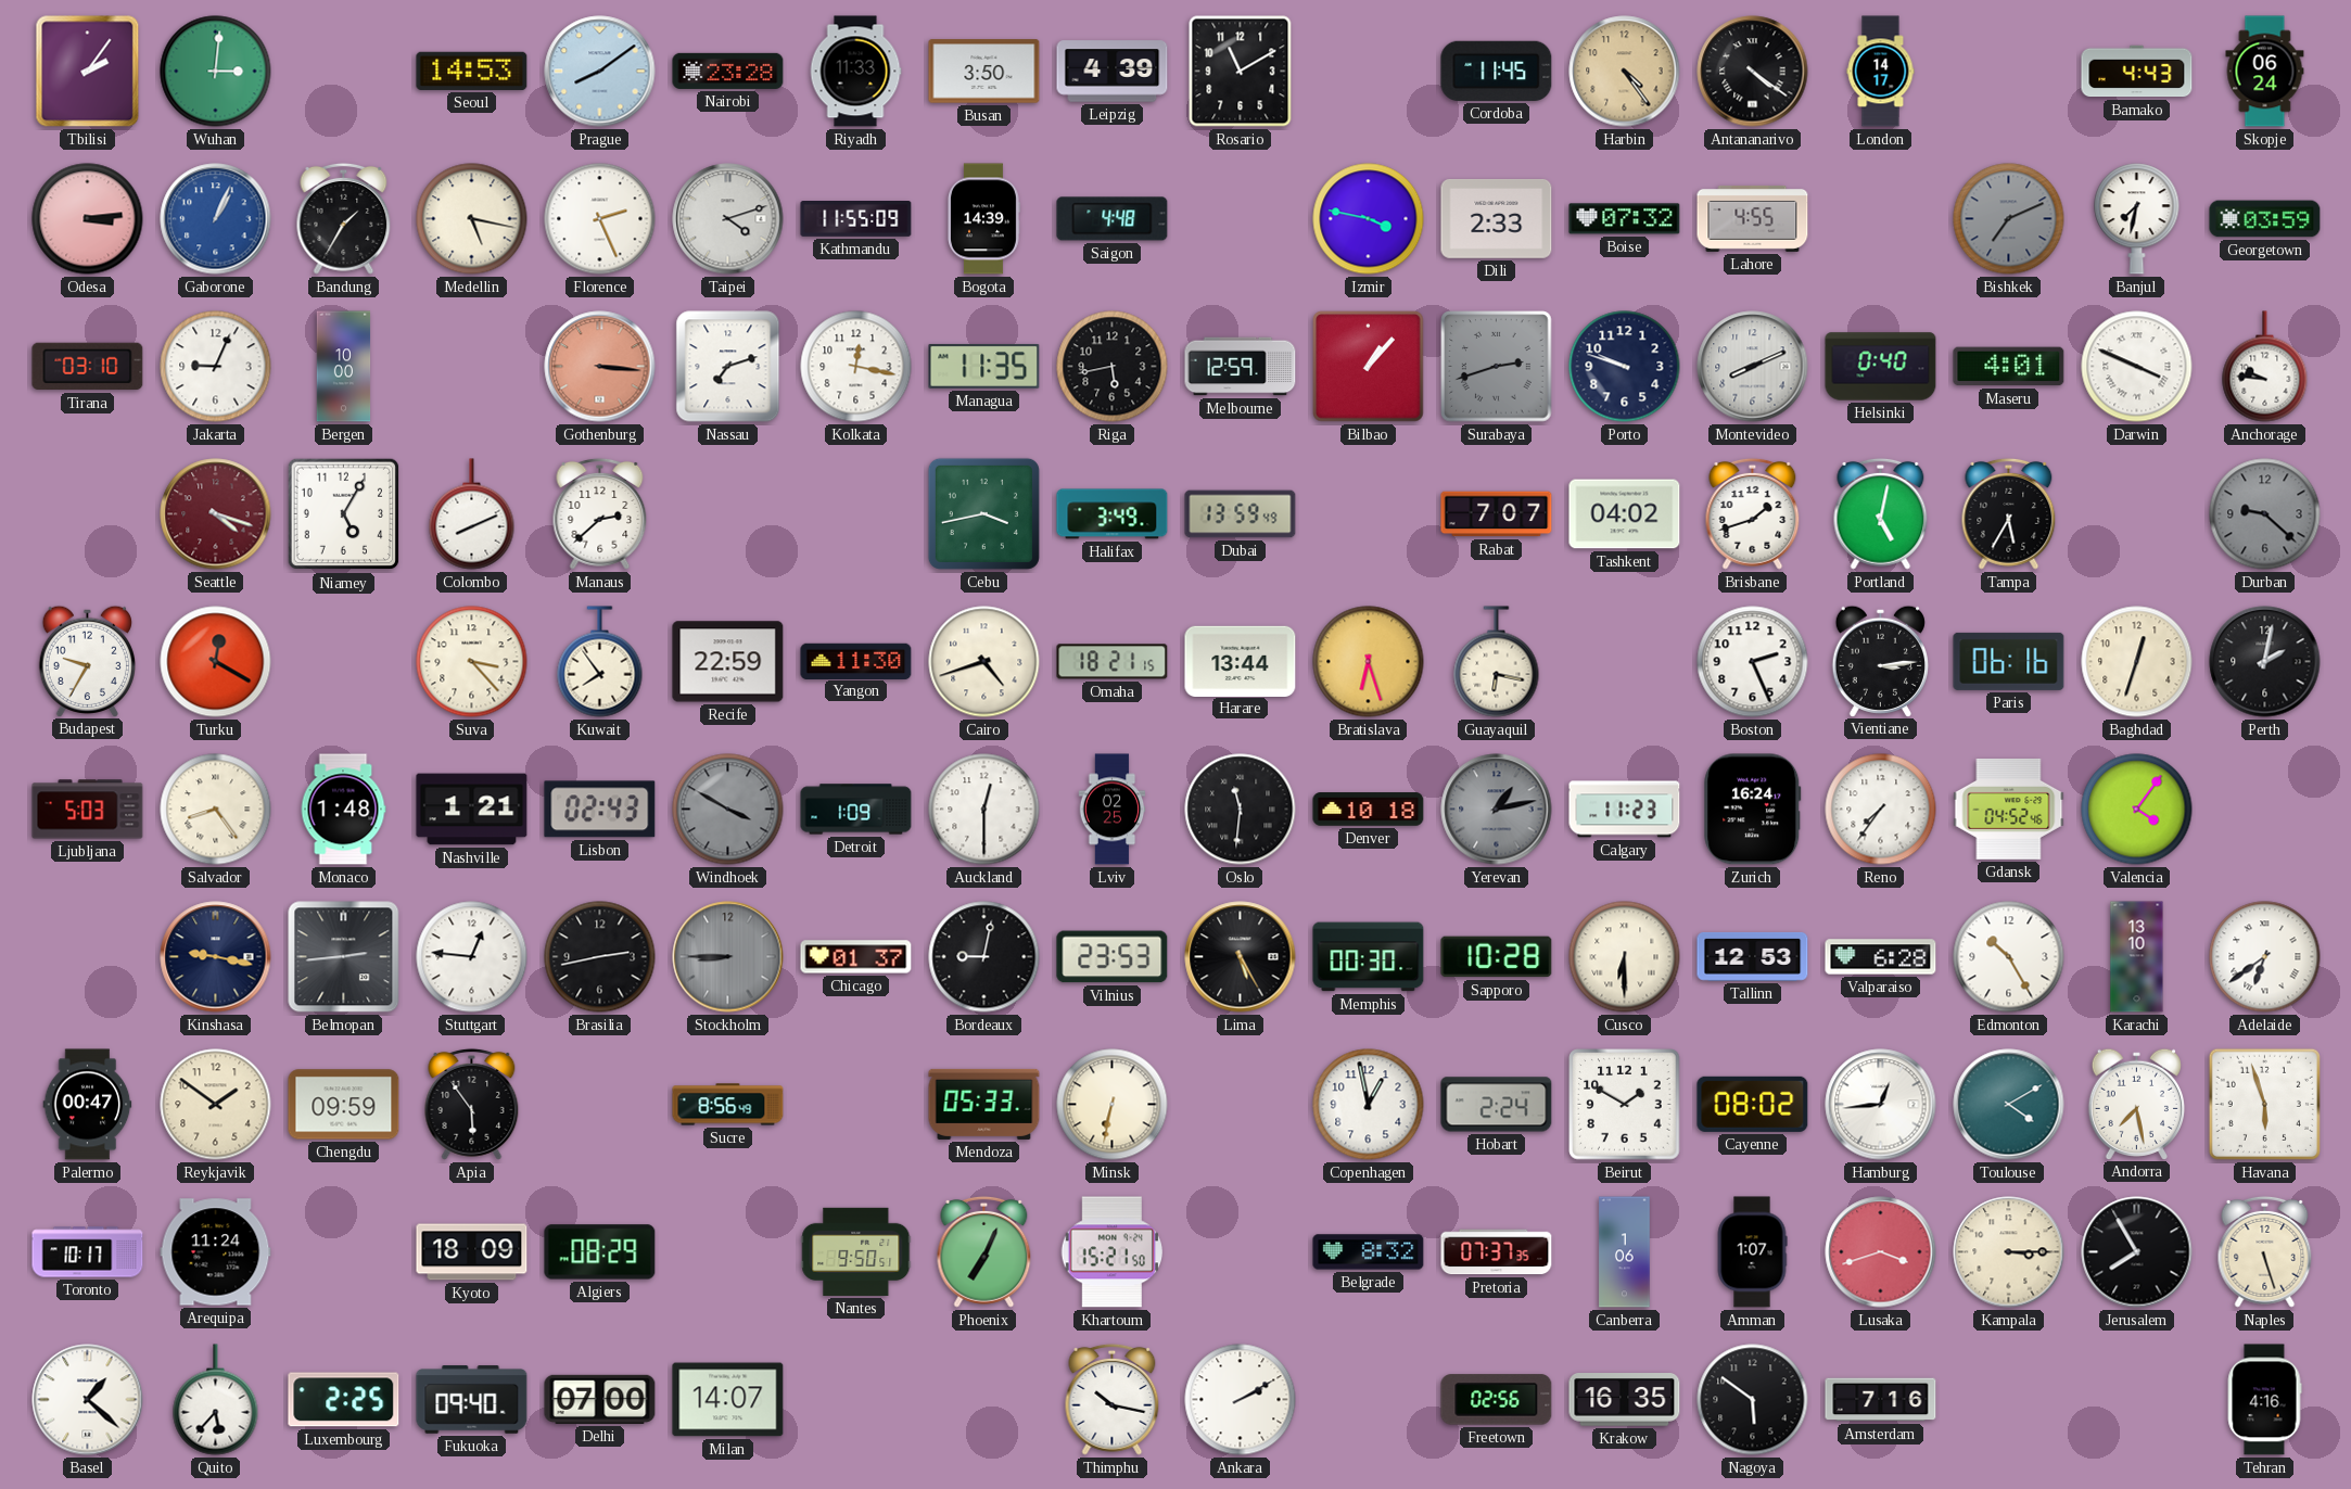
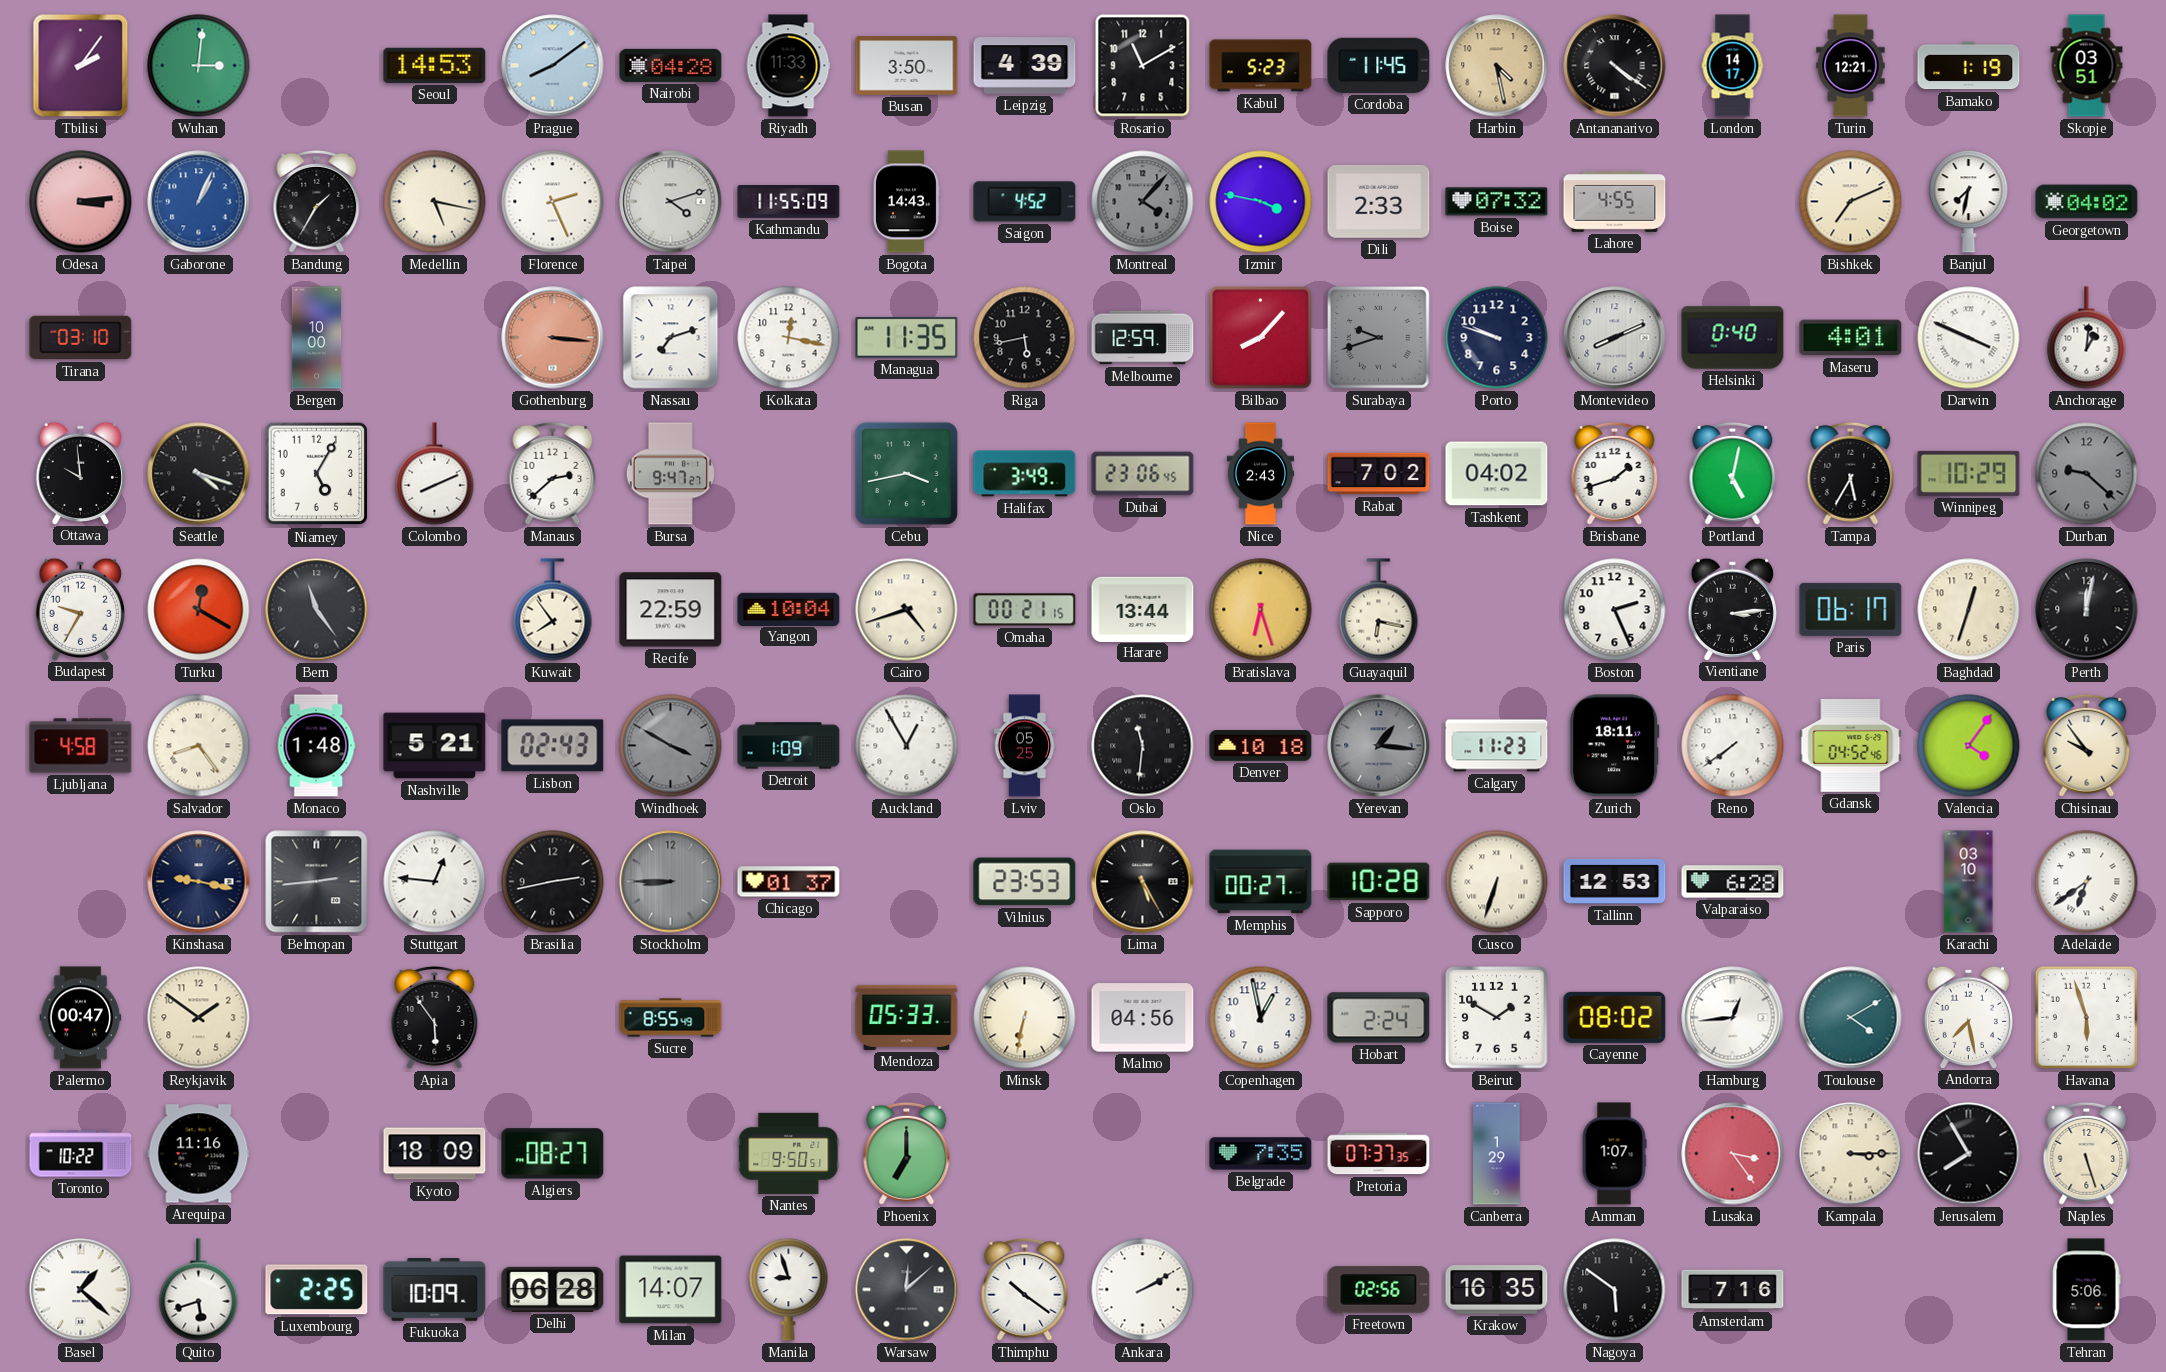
Nairobi: 23:28 -> 04:28 (671, 65)
Kabul: none -> 5:23 (1261, 66)
Harbin: 4:24 -> 4:28 (1497, 66)
Turin: none -> 12:21 (1851, 66)
Bamako: 4:43 -> 1:19 (1969, 66)
Skopje: 06:24 -> 03:51 (2087, 66)
Bogota: 14:39 -> 14:43 (906, 202)
Saigon: 4:48 -> 4:52 (1025, 202)
Montreal: none -> 4:07 (1143, 202)
Bishkek dial: grey -> cream (1851, 202)
Georgetown: 03:59 -> 04:02 (2087, 202)
Jakarta: 9:04 -> none (216, 367)
Bilbao: 1:07 -> 8:07 (1261, 338)
Surabaya: 2:42 -> 9:42 (1379, 338)
Anchorage: 9:46 -> 1:01 (2087, 338)
Ottawa: none -> 9:59 (80, 473)
Seattle dial: burgundy -> black (199, 474)
Bursa: none -> 9:47 (670, 474)
Dubai: 13:59 -> 23:06 (1143, 474)
Nice: none -> 2:43 (1261, 474)
Rabat: 7:07 -> 7:02 (1379, 474)
Winnipeg: none -> 10:29 (1969, 473)
Bern: none -> 11:24 (317, 610)
Suva: 3:23 -> none (472, 662)
Yangon: 11:30 -> 10:04 (789, 609)
Omaha: 18:21 -> 00:21 (1025, 610)
Paris: 06:16 -> 06:17 (1851, 609)
Perth: 2:02 -> 12:02 (2087, 610)
Ljubljana: 5:03 -> 4:58 (81, 746)
Nashville: 1:21 -> 5:21 (435, 746)
Auckland: 12:30 -> 12:55 (907, 746)
Lviv: 02:25 -> 05:25 (1025, 746)
Yerevan: 1:13 -> 1:16 (1379, 746)
Zurich: 16:24 -> 18:11 (1615, 746)
Reno: 7:36 -> 7:39 (1733, 746)
Chisinau: none -> 9:54 (2087, 745)
Bordeaux: 9:02 -> none (984, 957)
Memphis: 00:30 -> 00:27 (1261, 882)
Cusco: 6:30 -> 6:33 (1497, 882)
Edmonton: 10:25 -> none (2009, 957)
Karachi: 13:10 -> 03:10 (1969, 882)
Chengdu: 09:59 -> none (344, 1105)
Sucre: 8:56 -> 8:55 (671, 1018)
Malmo: none -> 04:56 (1143, 1018)
Toronto: 10:17 -> 10:22 (81, 1154)
Arequipa: 11:24 -> 11:16 (199, 1154)
Algiers: 08:29 -> 08:27 (553, 1154)
Phoenix: 7:04 -> 7:00 (907, 1153)
Khartoum: 15:21 -> none (1111, 1252)
Belgrade: 8:32 -> 7:35 (1261, 1154)
Canberra: 1:06 -> 1:29 (1497, 1154)
Lusaka: 3:42 -> 3:24 (1733, 1154)
Quito: 5:37 -> 5:42 (199, 1290)
Fukuoka: 09:40 -> 10:09 (435, 1290)
Delhi: 07:00 -> 06:28 (553, 1289)
Manila: none -> 8:57 (789, 1290)
Warsaw: none -> 12:08 (907, 1290)
Thimphu: 10:17 -> 10:21 (1025, 1289)
Tehran: 4:16 -> 5:06 (2086, 1290)
